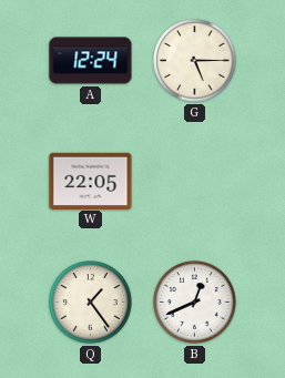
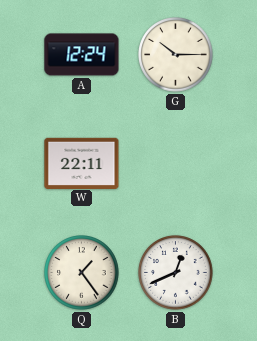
G: 5:15 -> 10:15 (176, 55)
W: 22:05 -> 22:11 (82, 163)
